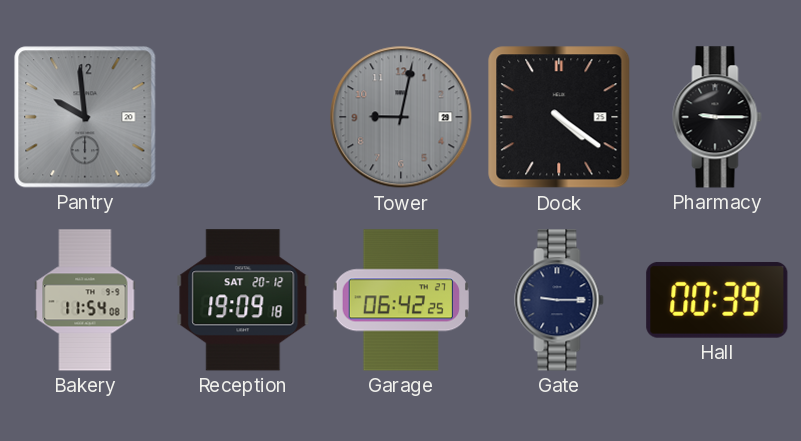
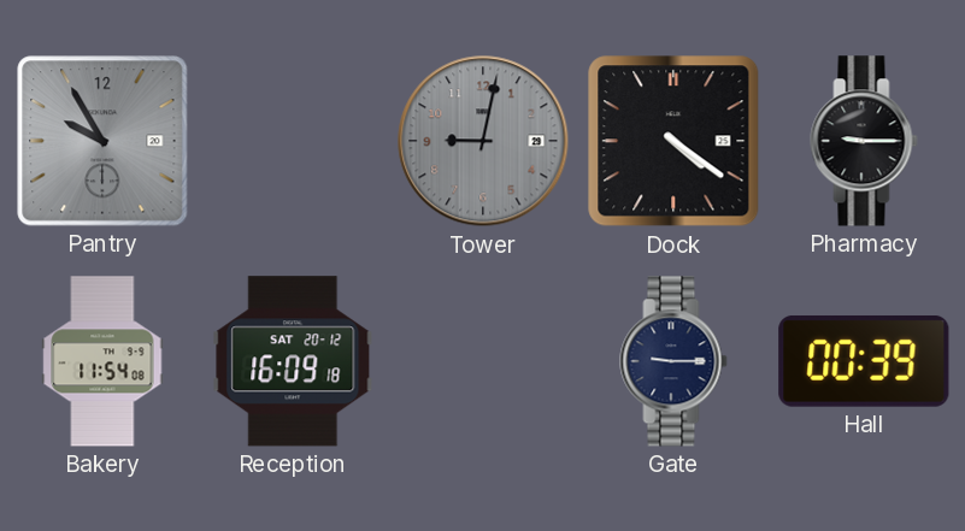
Pantry: 9:59 -> 9:55 (102, 141)
Reception: 19:09 -> 16:09 (293, 361)
Garage: 06:42 -> none (401, 300)
